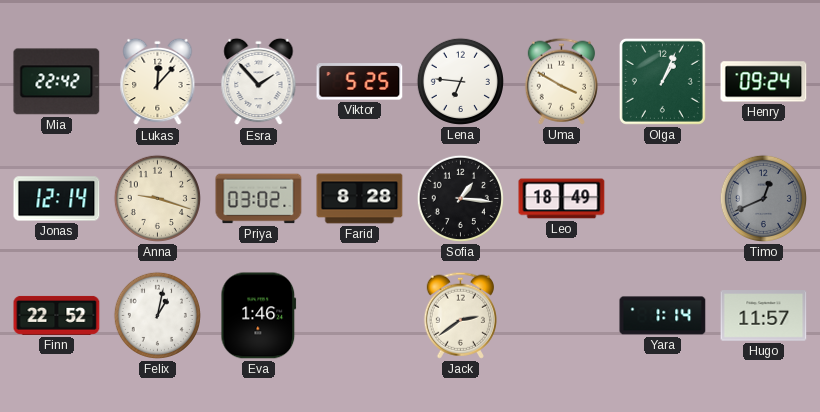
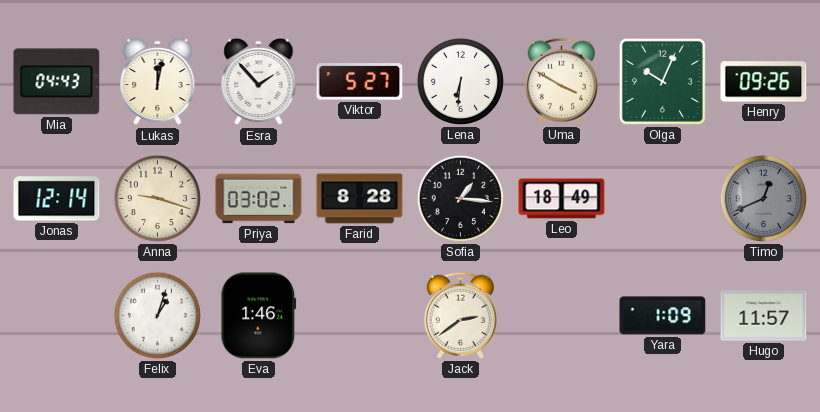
Mia: 22:42 -> 04:43 (57, 82)
Lukas: 12:07 -> 12:02 (158, 82)
Viktor: 5:25 -> 5:27 (360, 82)
Lena: 6:46 -> 6:31 (460, 81)
Olga: 1:04 -> 10:04 (662, 81)
Henry: 09:24 -> 09:26 (764, 82)
Finn: 22:52 -> none (57, 315)
Felix: 1:02 -> 1:03 (157, 315)
Yara: 1:14 -> 1:09 (663, 316)
